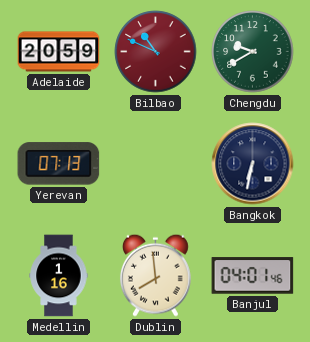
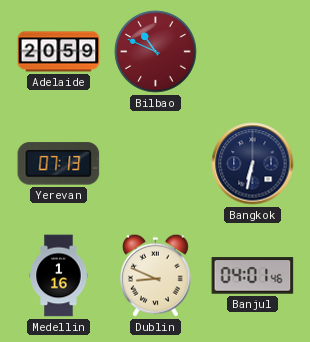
Chengdu: 9:40 -> none (253, 52)
Dublin: 7:59 -> 8:49 (155, 275)
